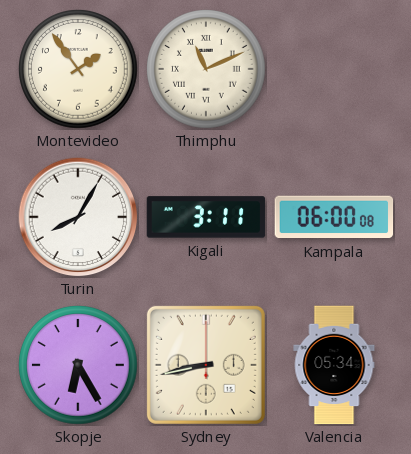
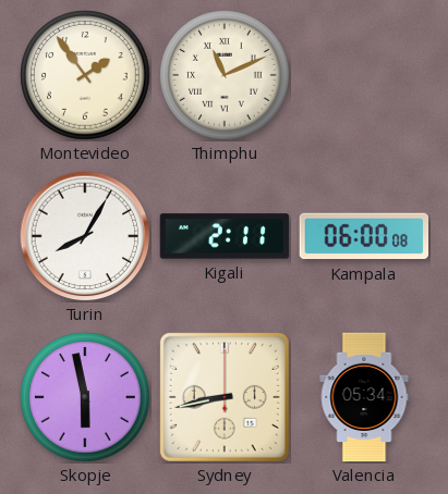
Kigali: 3:11 -> 2:11 (225, 236)
Skopje: 6:25 -> 5:58 (85, 397)
